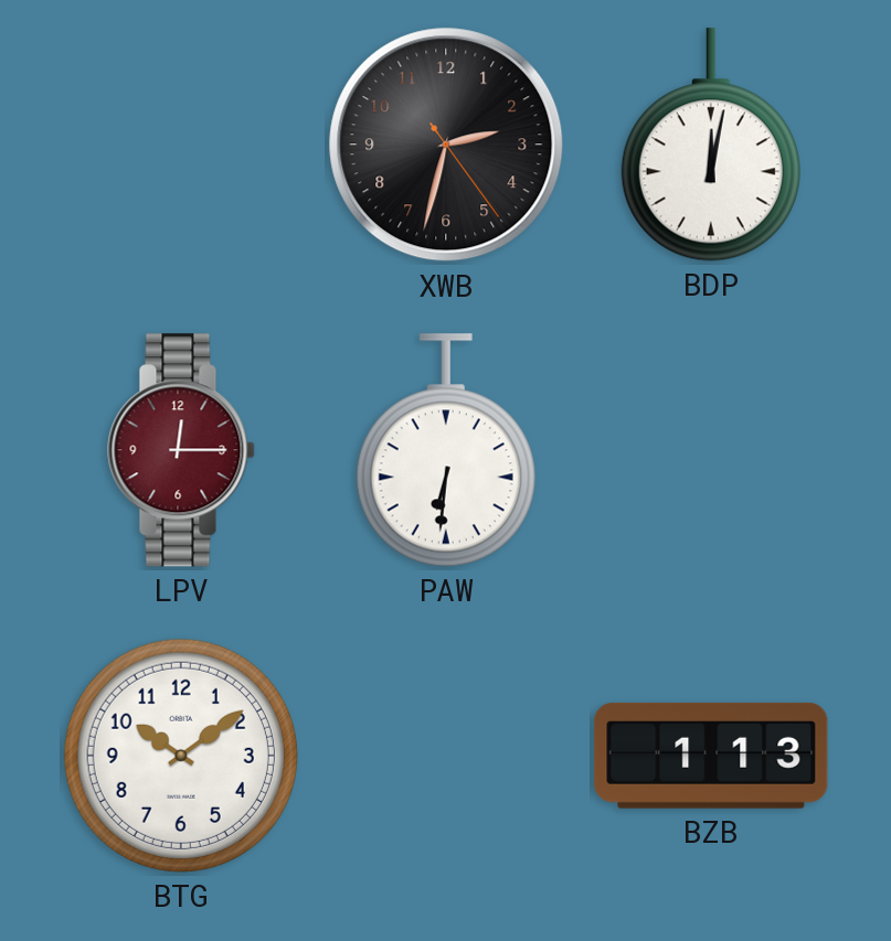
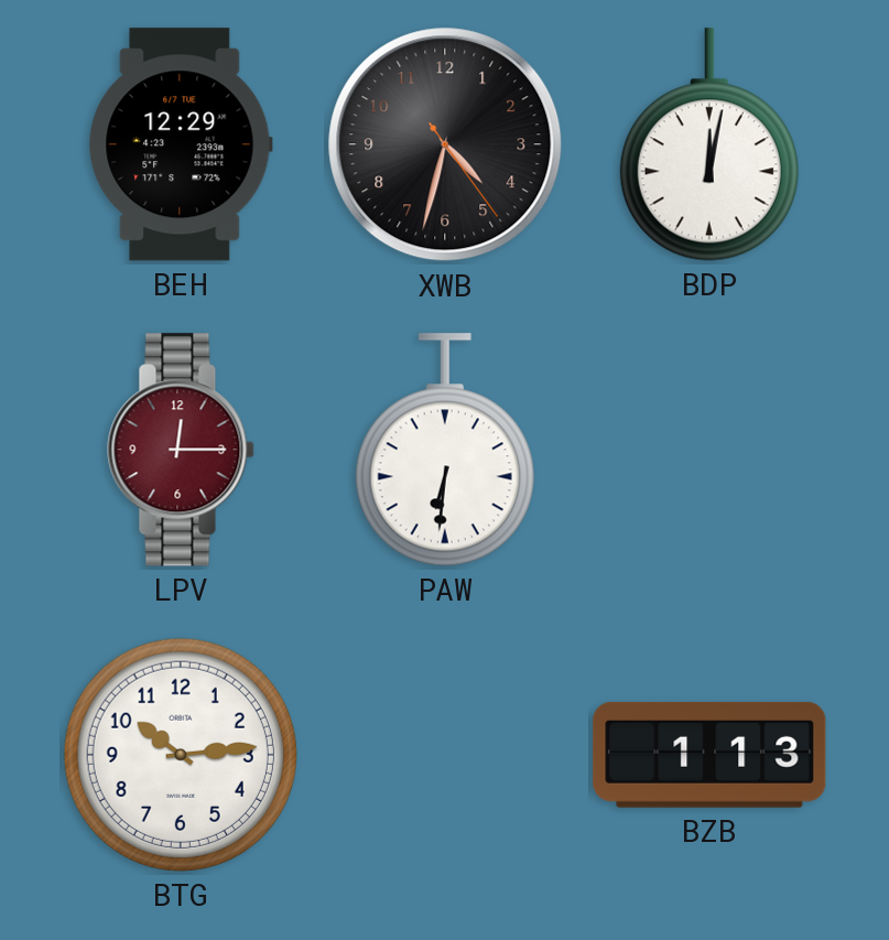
BEH: none -> 12:29 (181, 144)
XWB: 2:32 -> 4:32 (445, 144)
BTG: 10:09 -> 10:14 (181, 755)
